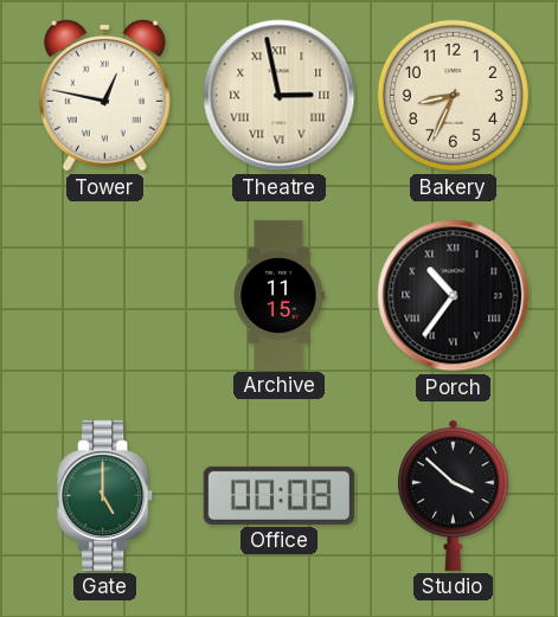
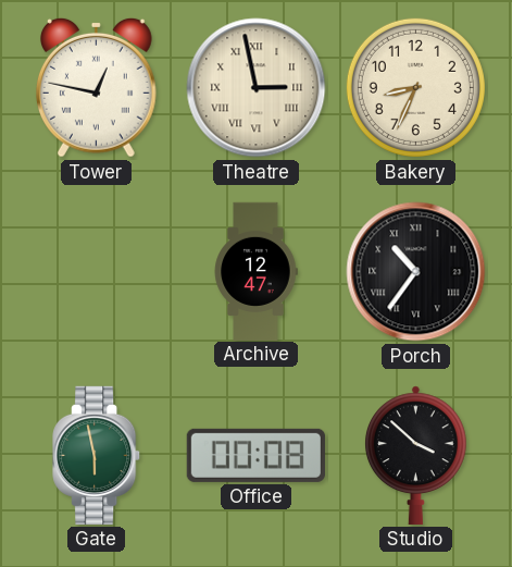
Archive: 11:15 -> 12:47 (255, 271)
Gate: 5:00 -> 5:58 (97, 455)
